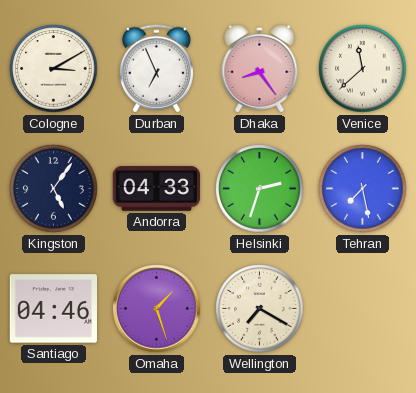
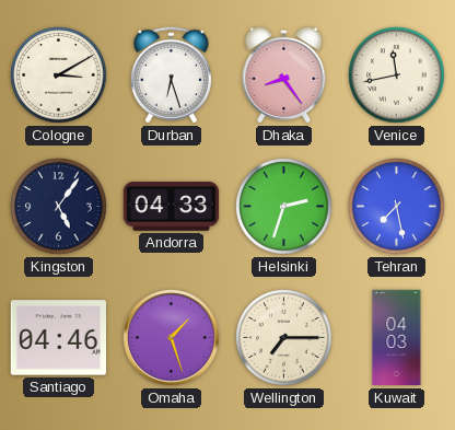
Durban: 6:56 -> 6:27 (171, 75)
Venice: 11:38 -> 11:43 (397, 75)
Wellington: 7:20 -> 7:15 (284, 338)
Kuwait: none -> 04:03 (397, 338)
